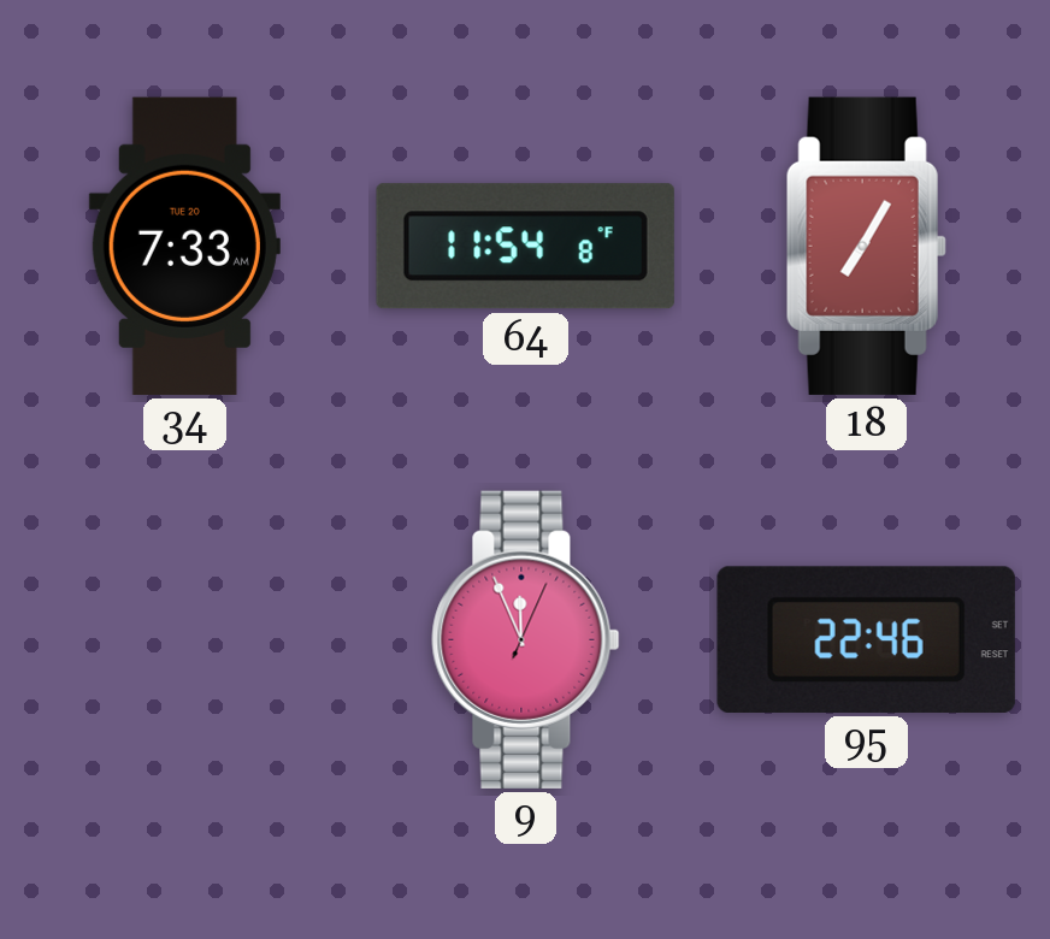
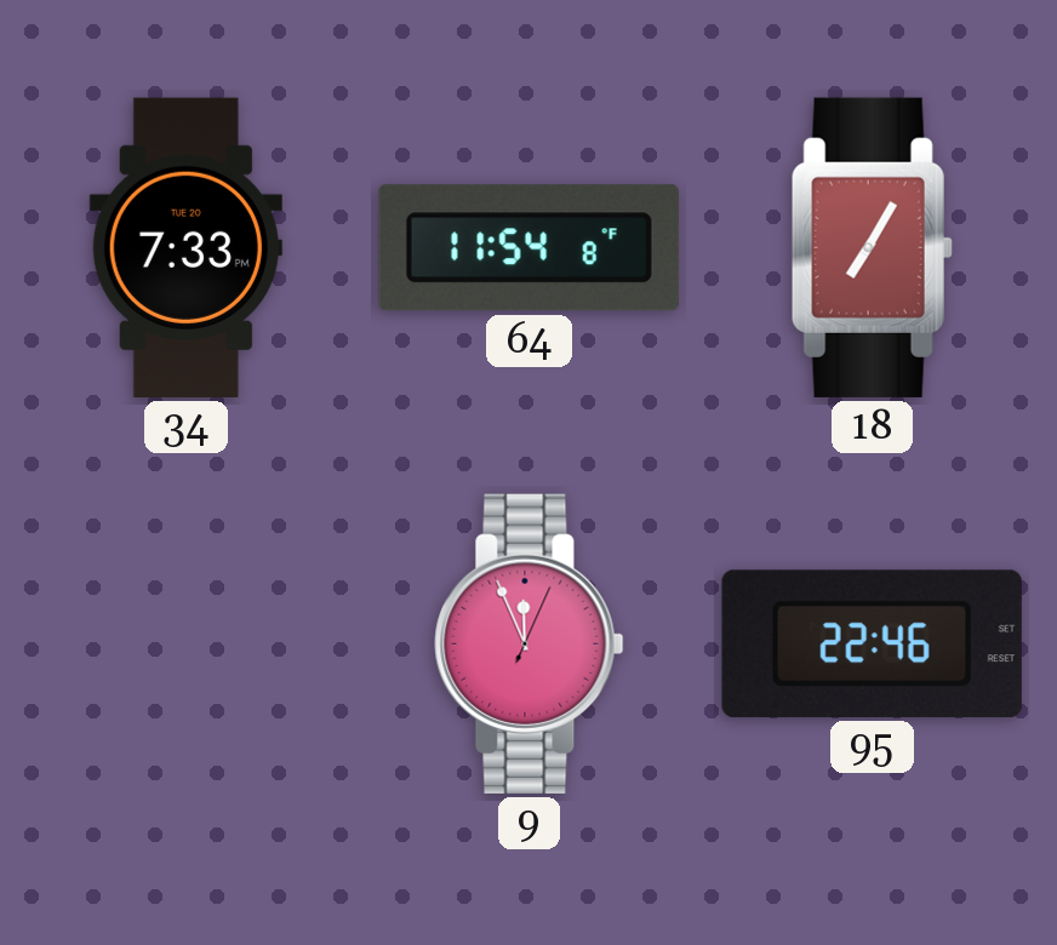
34: 7:33 AM -> 7:33 PM (185, 247)
